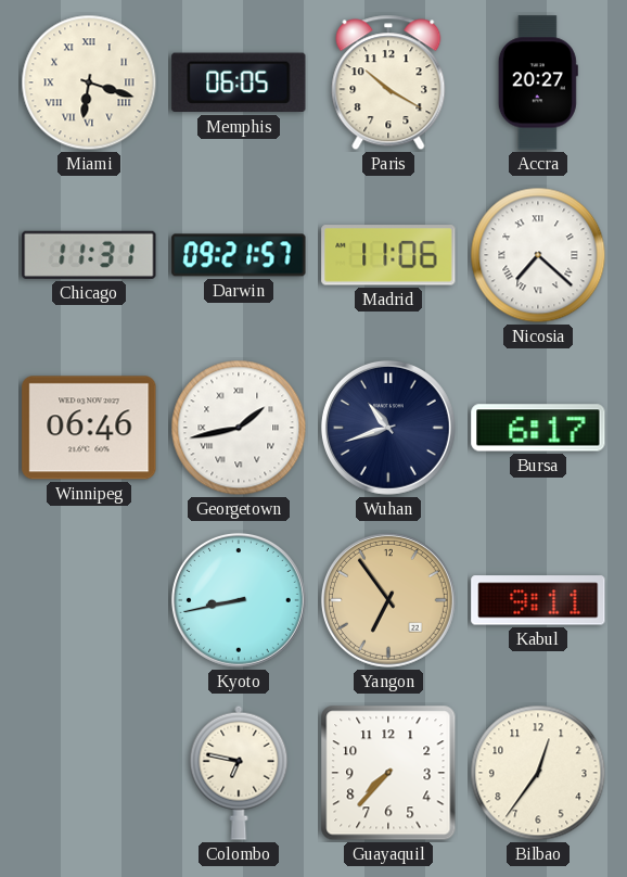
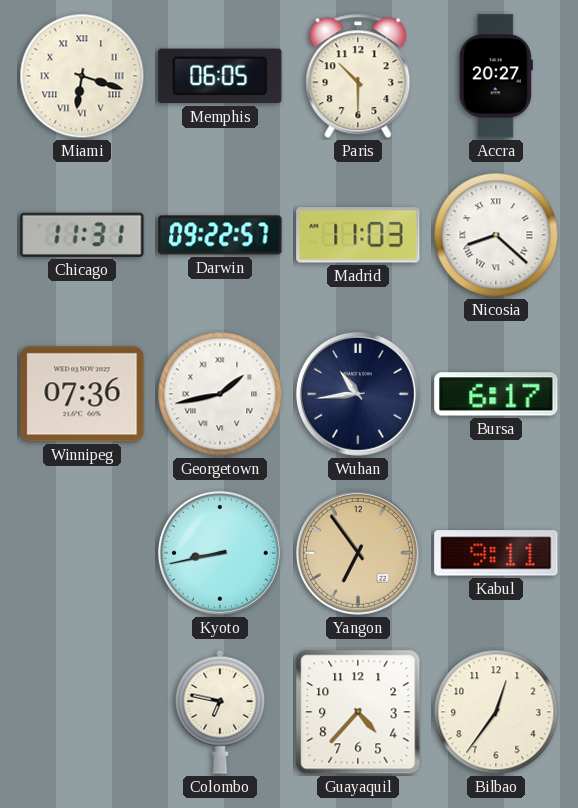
Paris: 10:20 -> 10:30 (358, 76)
Darwin: 09:21 -> 09:22 (220, 235)
Madrid: 11:06 -> 11:03 (358, 235)
Nicosia: 7:22 -> 8:22 (496, 235)
Winnipeg: 06:46 -> 07:36 (82, 394)
Wuhan: 10:42 -> 10:44 (358, 394)
Guayaquil: 7:37 -> 4:37 (358, 712)
